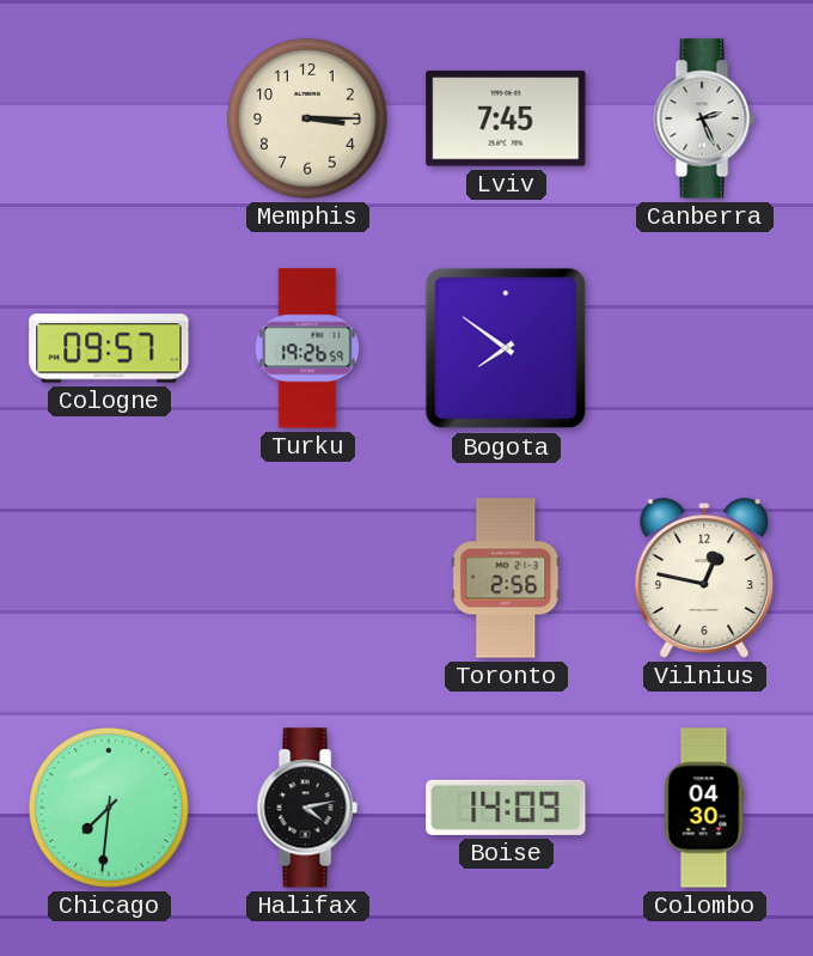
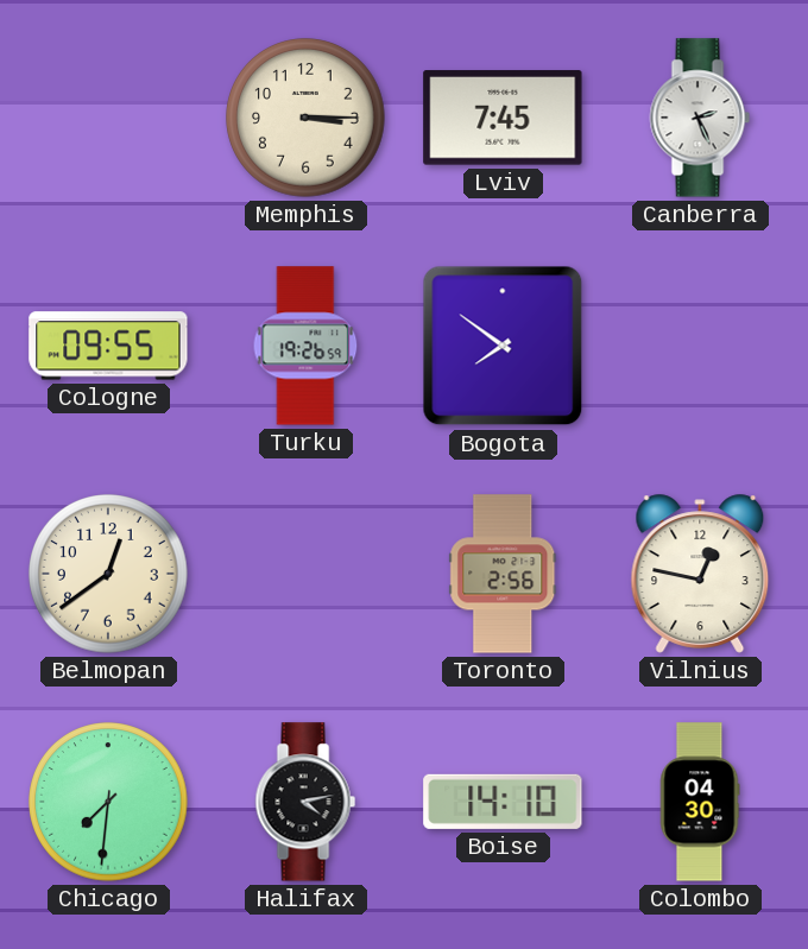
Cologne: 09:57 -> 09:55 (108, 346)
Belmopan: none -> 12:39 (108, 574)
Boise: 14:09 -> 14:10 (503, 802)
